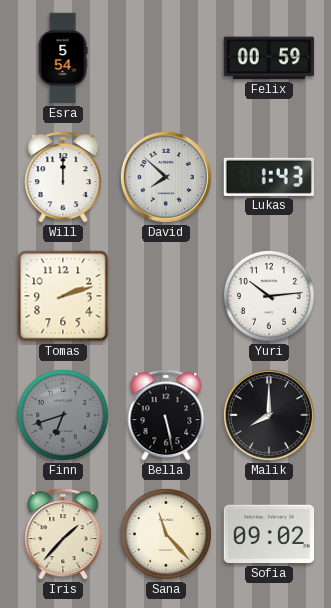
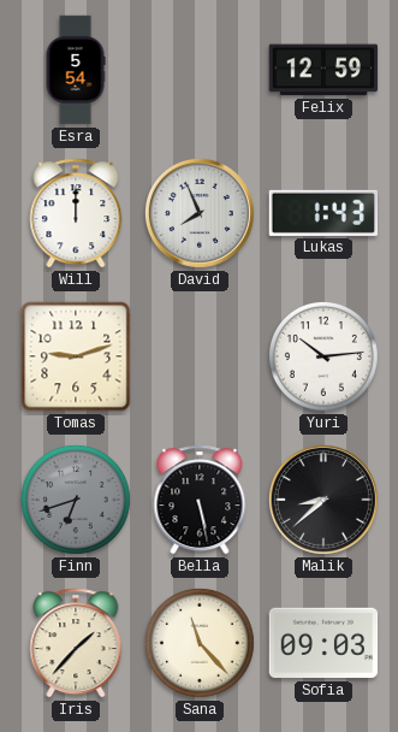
Felix: 00:59 -> 12:59 (323, 70)
David: 7:52 -> 7:56 (200, 213)
Tomas: 2:12 -> 9:12 (76, 356)
Malik: 8:00 -> 8:38 (323, 500)
Sofia: 09:02 -> 09:03 (323, 643)
